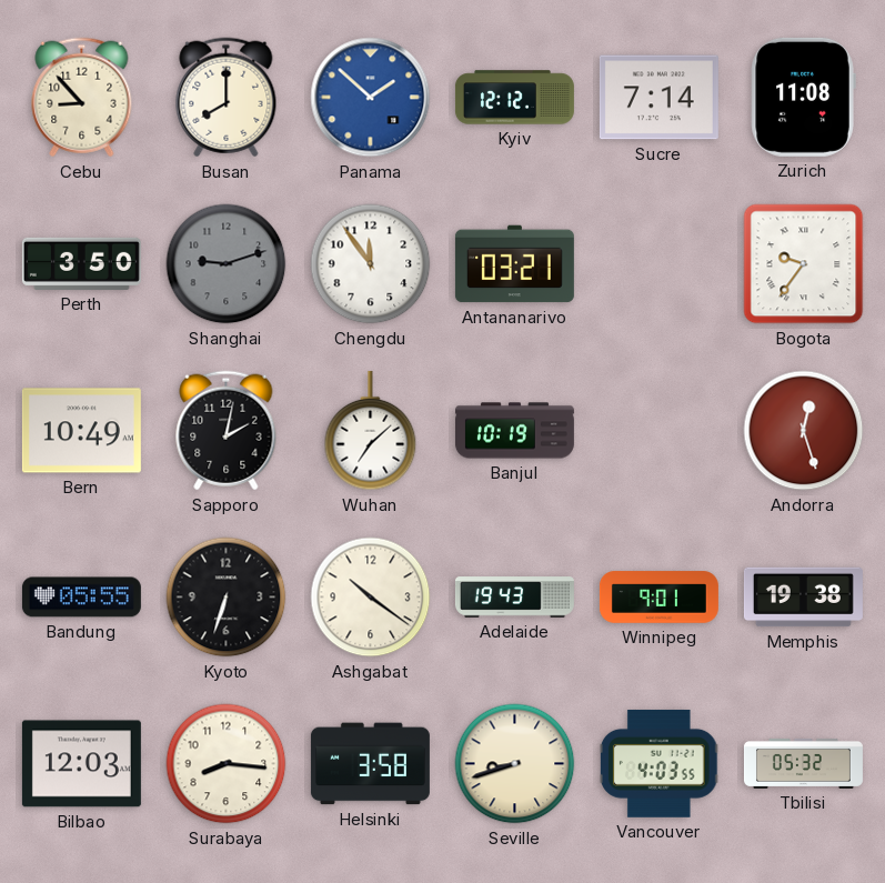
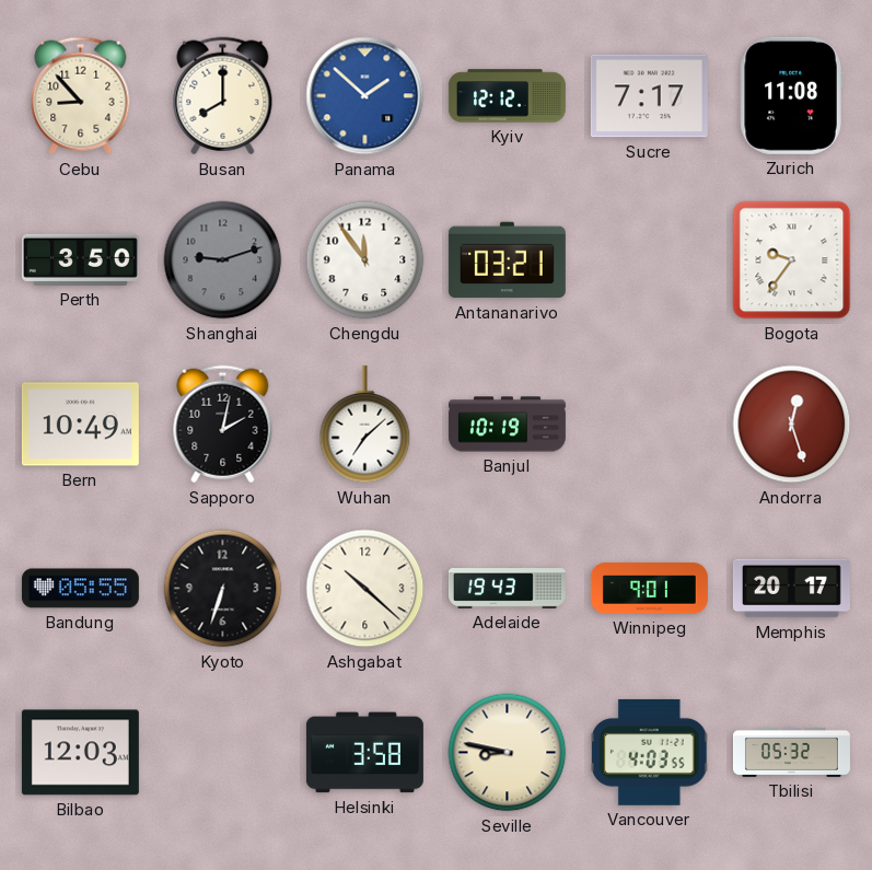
Sucre: 7:14 -> 7:17 (649, 96)
Ashgabat: 10:21 -> 10:22 (365, 589)
Memphis: 19:38 -> 20:17 (791, 589)
Surabaya: 8:16 -> none (227, 764)
Seville: 8:42 -> 8:47 (508, 753)
